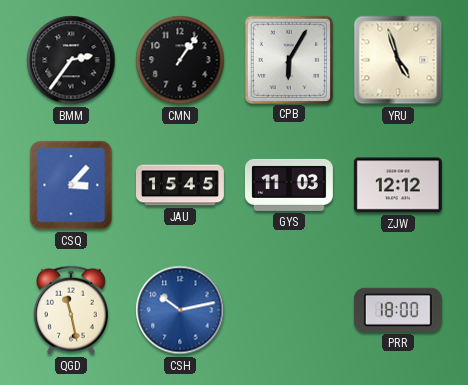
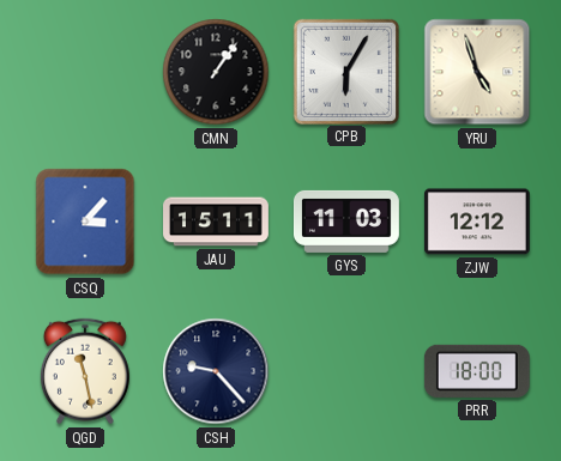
BMM: 2:36 -> none (71, 60)
JAU: 15:45 -> 15:11 (217, 222)
CSH: 10:13 -> 9:23 (216, 371)
CSH dial: blue -> navy (216, 371)
